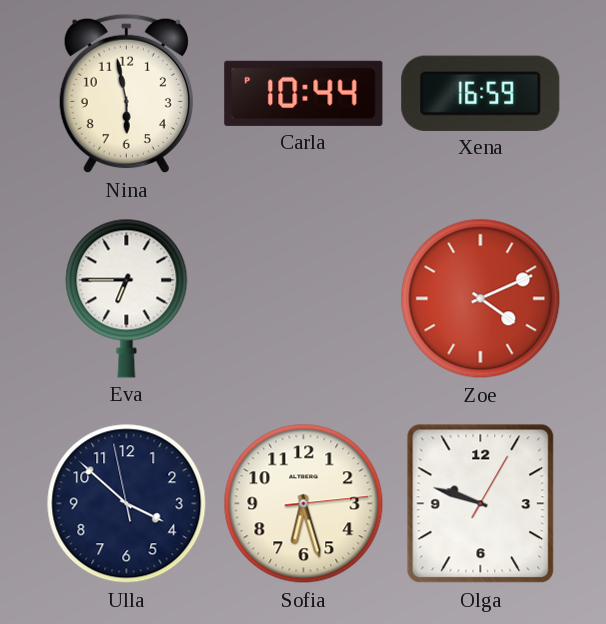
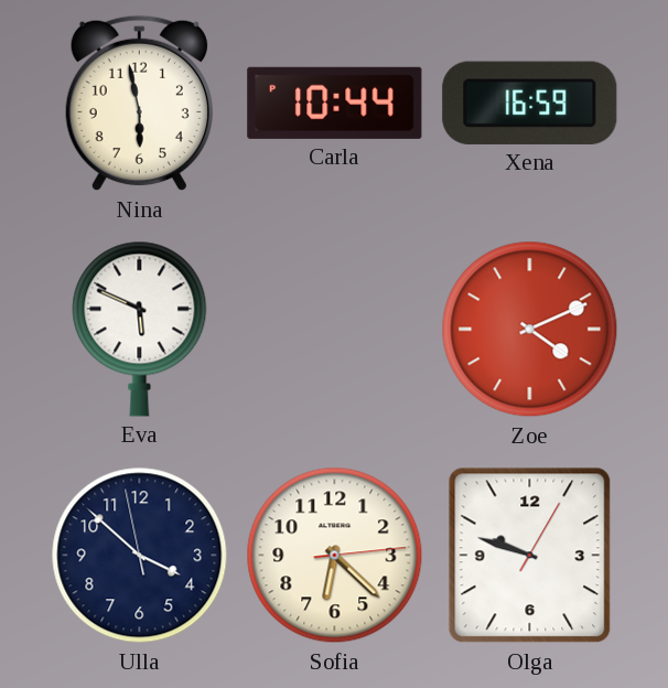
Eva: 6:45 -> 5:49 (140, 329)
Sofia: 6:27 -> 6:22 (335, 556)
